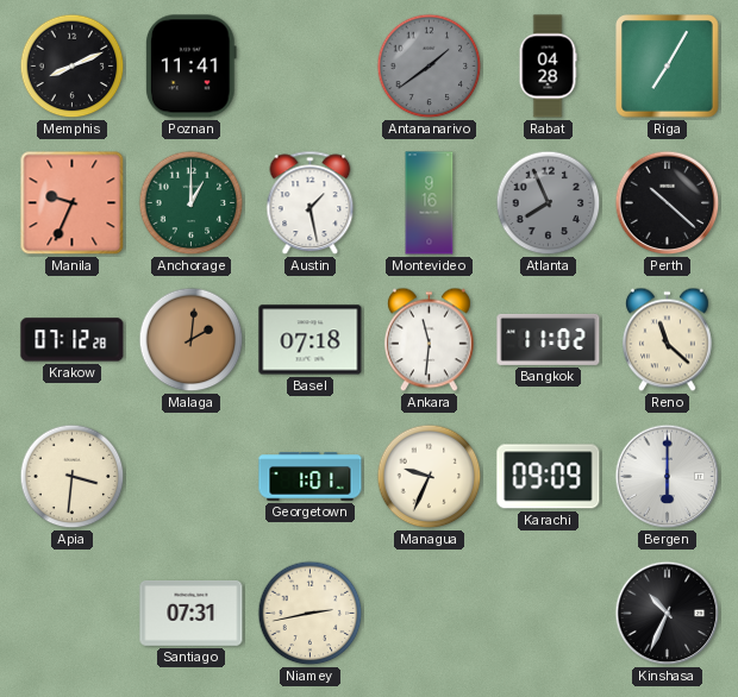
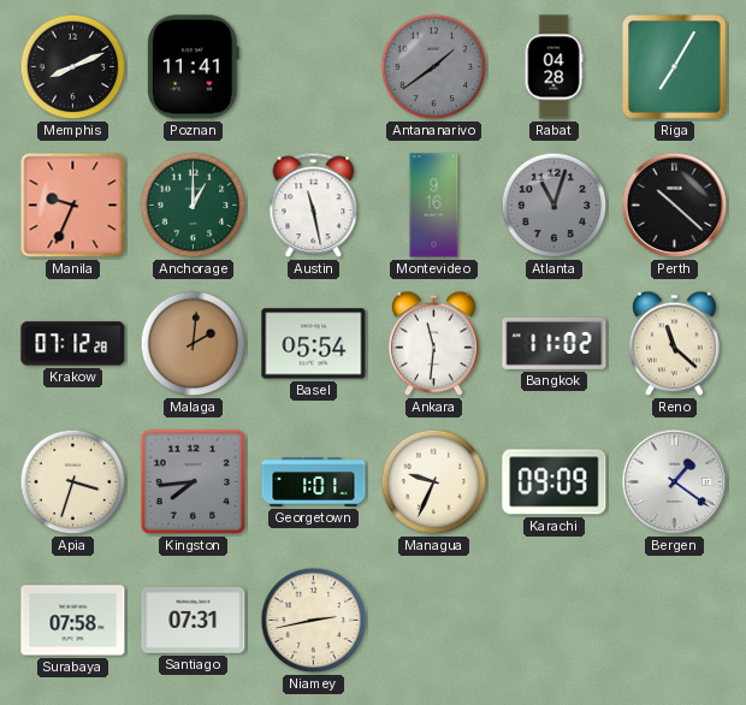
Austin: 1:28 -> 11:28 (314, 206)
Atlanta: 7:56 -> 11:03 (555, 206)
Basel: 07:18 -> 05:54 (314, 344)
Apia: 3:31 -> 3:33 (73, 482)
Kingston: none -> 7:44 (194, 482)
Bergen: 6:00 -> 1:21 (675, 482)
Surabaya: none -> 07:58 (73, 621)
Kinshasa: 10:34 -> none (668, 614)
